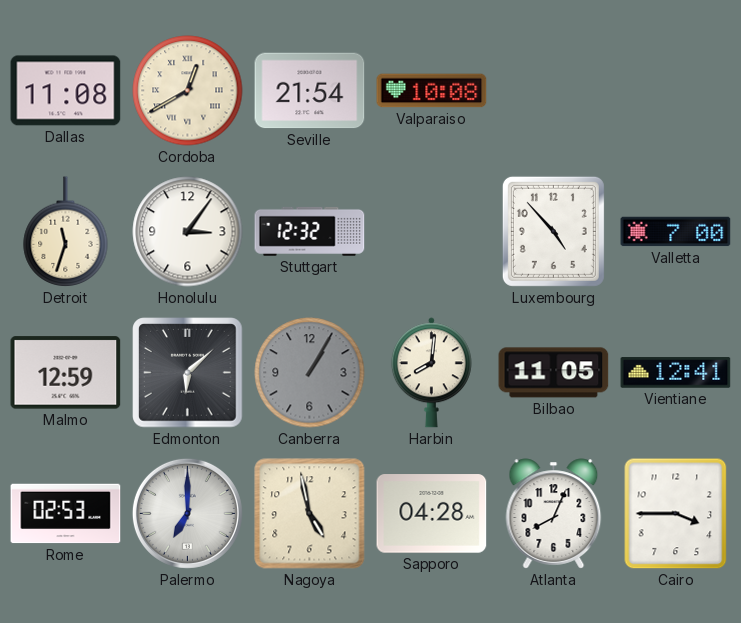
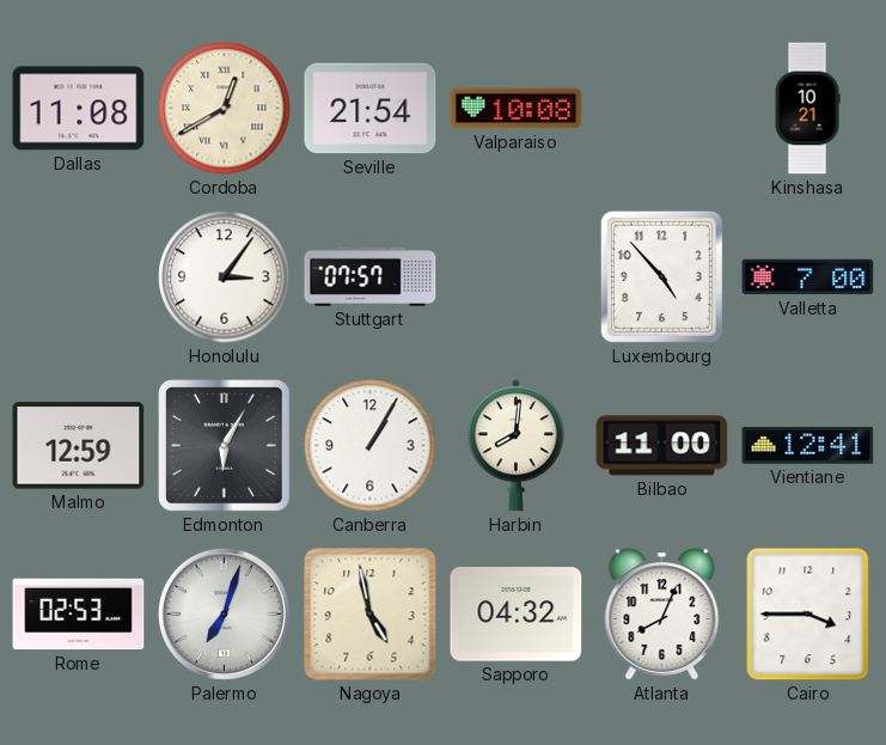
Kinshasa: none -> 10:21 (807, 109)
Detroit: 11:33 -> none (66, 232)
Stuttgart: 12:32 -> 07:57 (371, 276)
Edmonton: 6:08 -> 6:05 (225, 446)
Canberra dial: grey -> white (371, 446)
Bilbao: 11:05 -> 11:00 (662, 446)
Palermo: 7:00 -> 7:03 (224, 613)
Sapporo: 04:28 -> 04:32 (517, 615)
